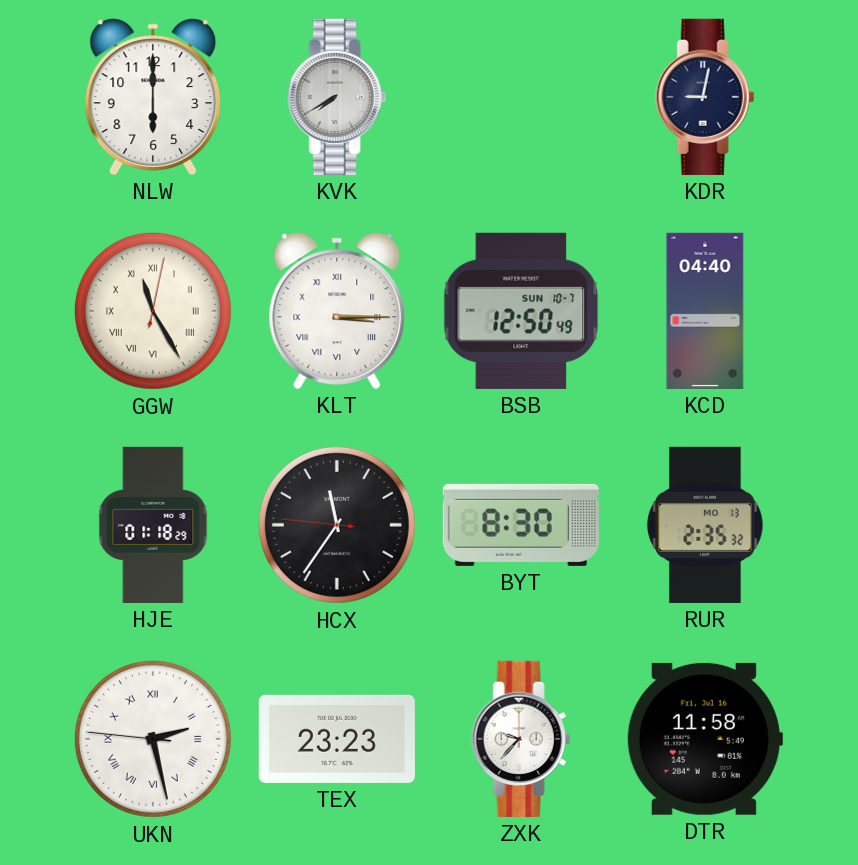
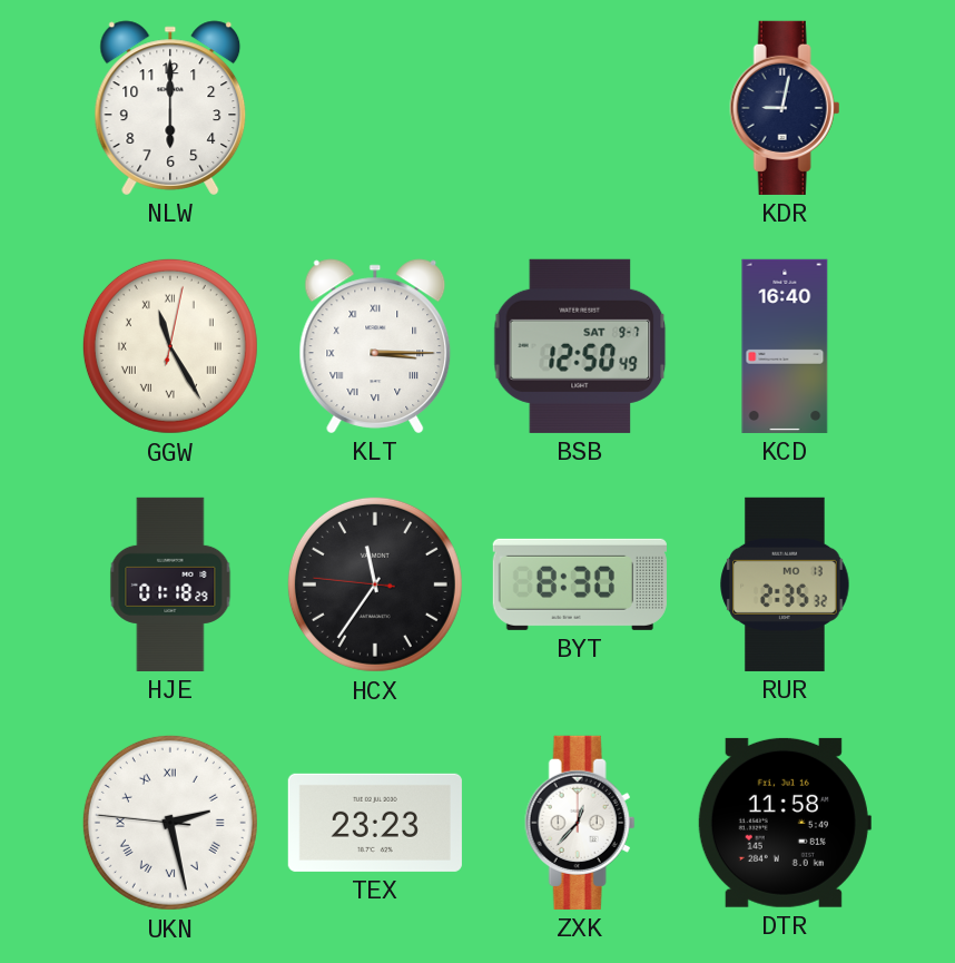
KVK: 7:40 -> none (337, 97)
BSB date: SUN 10-7 -> SAT 9-7 (580, 346)
KCD: 04:40 -> 16:40 (785, 346)
ZXK: 9:37 -> 12:37 (580, 823)
